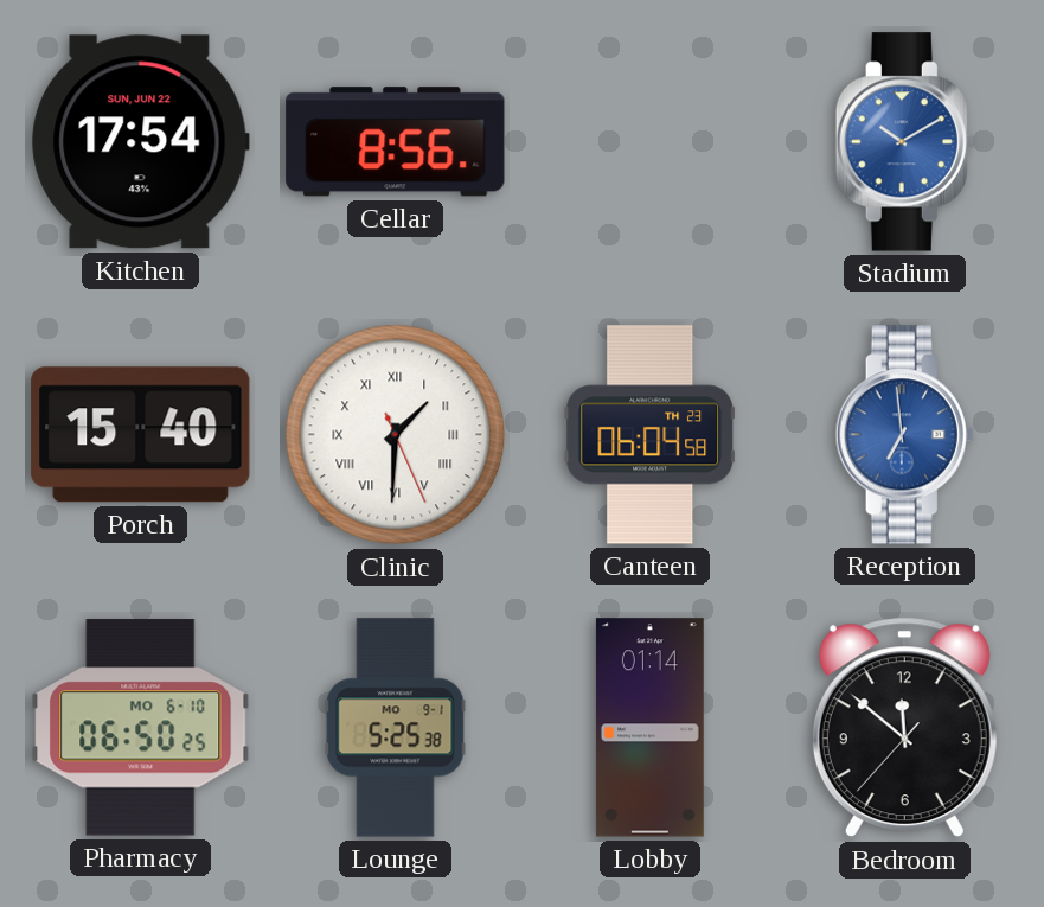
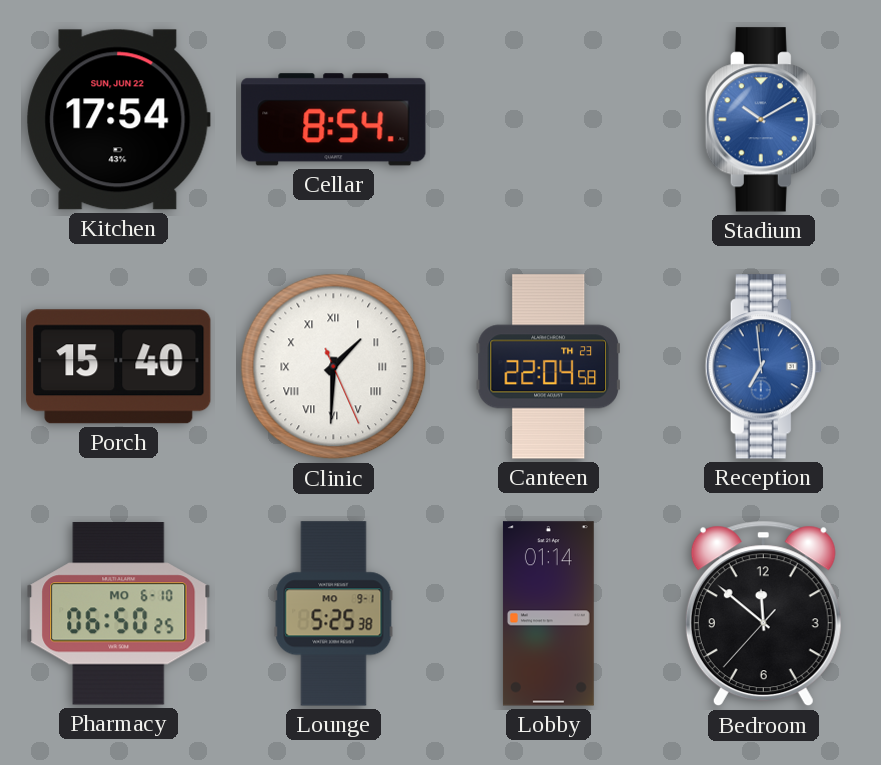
Cellar: 8:56 -> 8:54 (334, 120)
Canteen: 06:04 -> 22:04 (548, 367)
